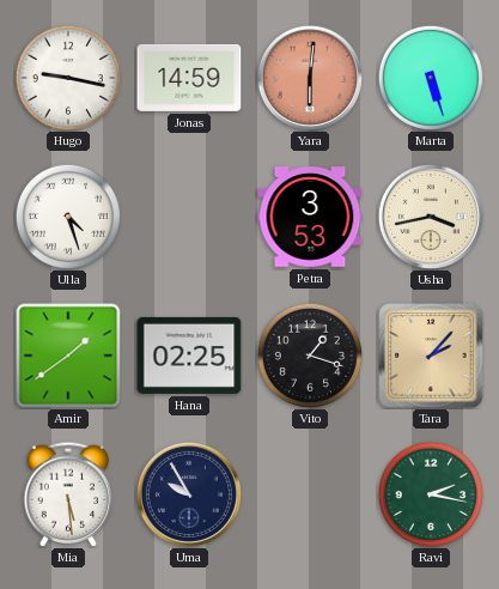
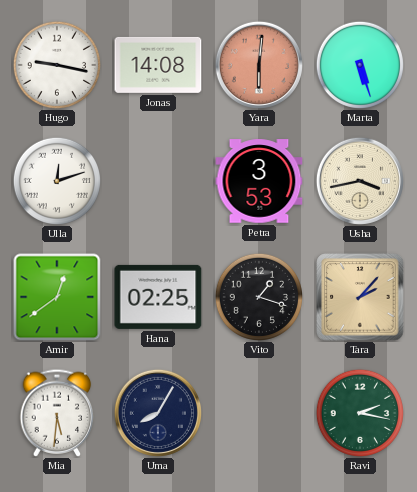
Jonas: 14:59 -> 14:08 (158, 65)
Ulla: 4:27 -> 12:12 (56, 180)
Amir: 1:39 -> 12:39 (57, 297)
Mia: 5:29 -> 5:31 (57, 413)
Uma: 9:55 -> 8:05 (158, 413)
